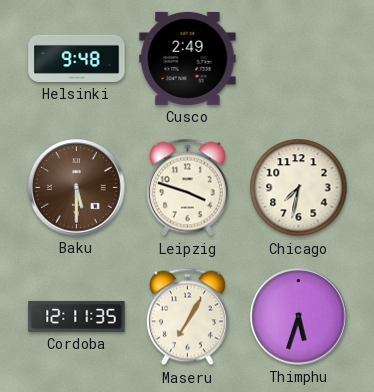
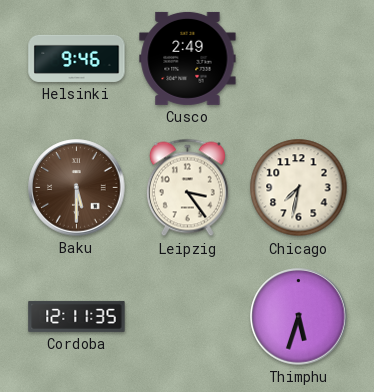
Helsinki: 9:48 -> 9:46 (77, 58)
Leipzig: 3:48 -> 3:24 (187, 188)
Maseru: 7:05 -> none (187, 317)
